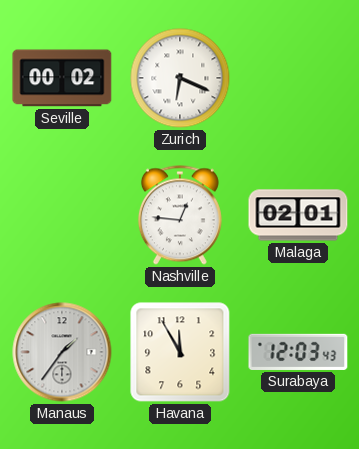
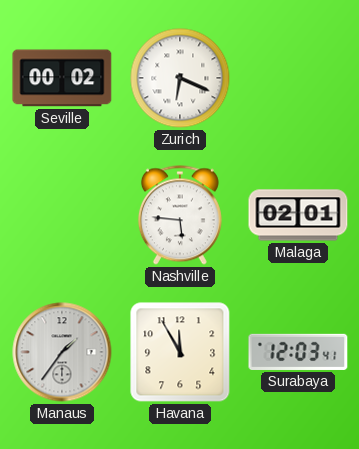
Nashville: 12:46 -> 5:46 (180, 215)
Surabaya: 12:03:43 -> 12:03:41 (298, 352)
